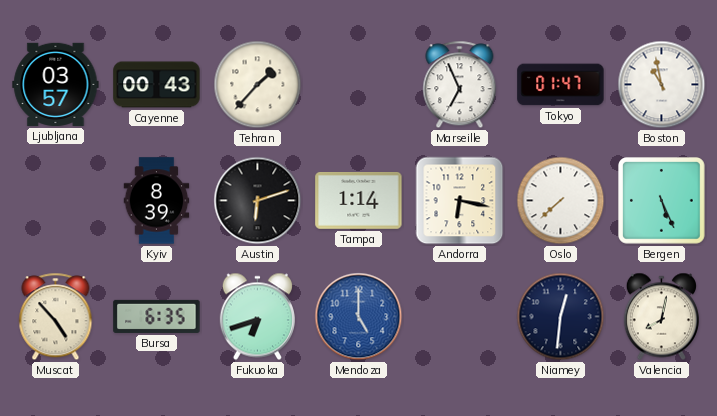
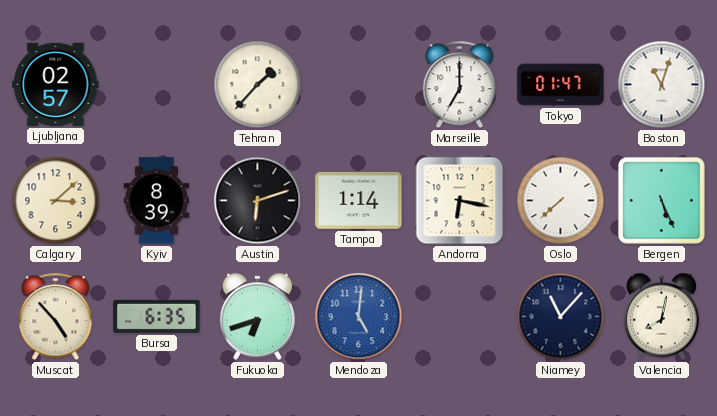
Ljubljana: 03:57 -> 02:57 (56, 84)
Cayenne: 00:43 -> none (157, 85)
Marseille: 6:56 -> 7:00 (460, 85)
Boston: 10:58 -> 11:03 (662, 85)
Calgary: none -> 3:08 (56, 201)
Mendoza: 5:00 -> 5:01 (359, 317)
Niamey: 12:31 -> 11:07 (561, 317)
